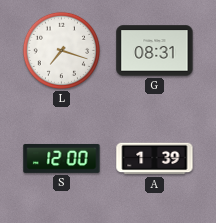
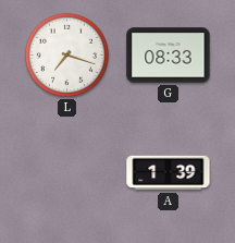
G: 08:31 -> 08:33 (169, 56)
S: 12:00 -> none (62, 158)
